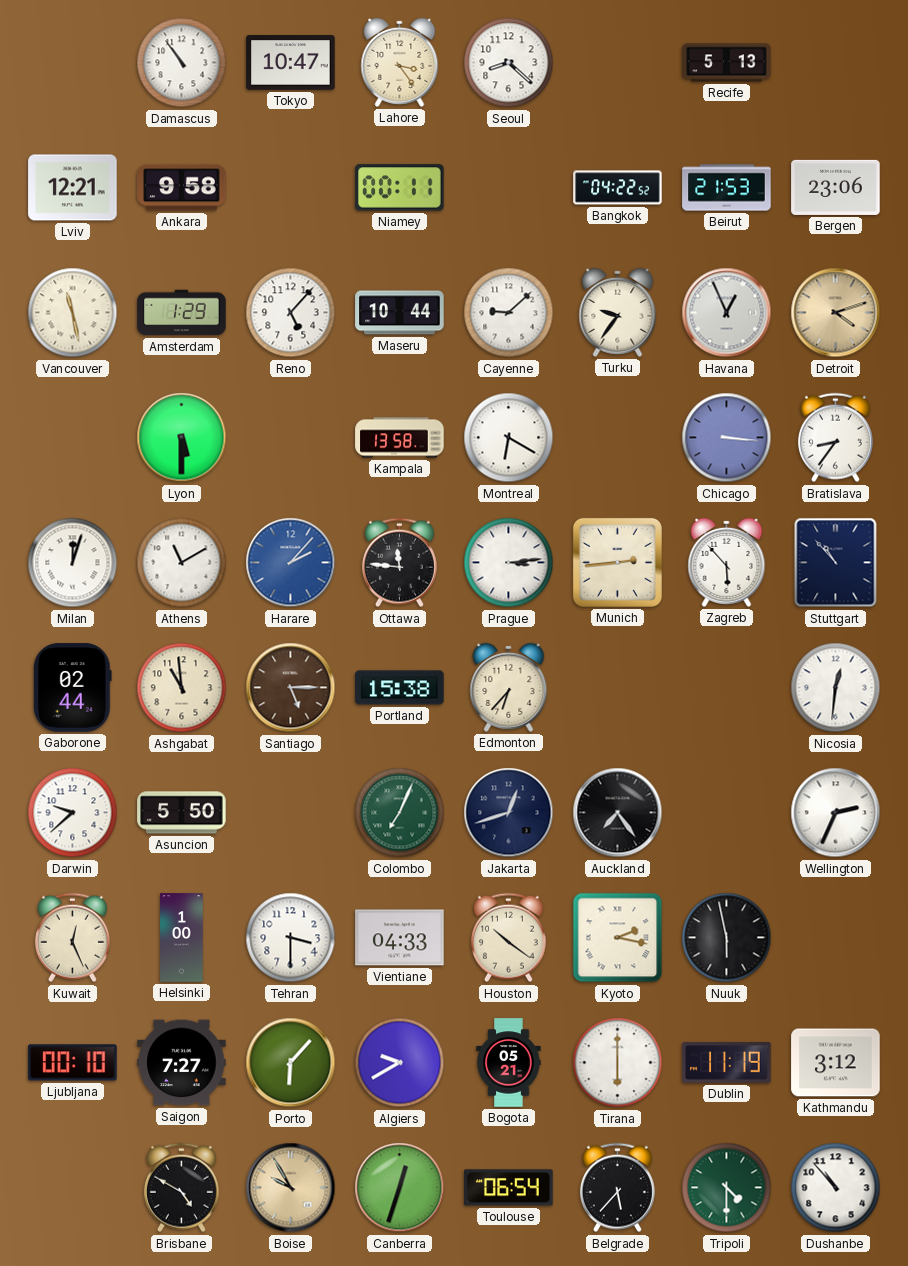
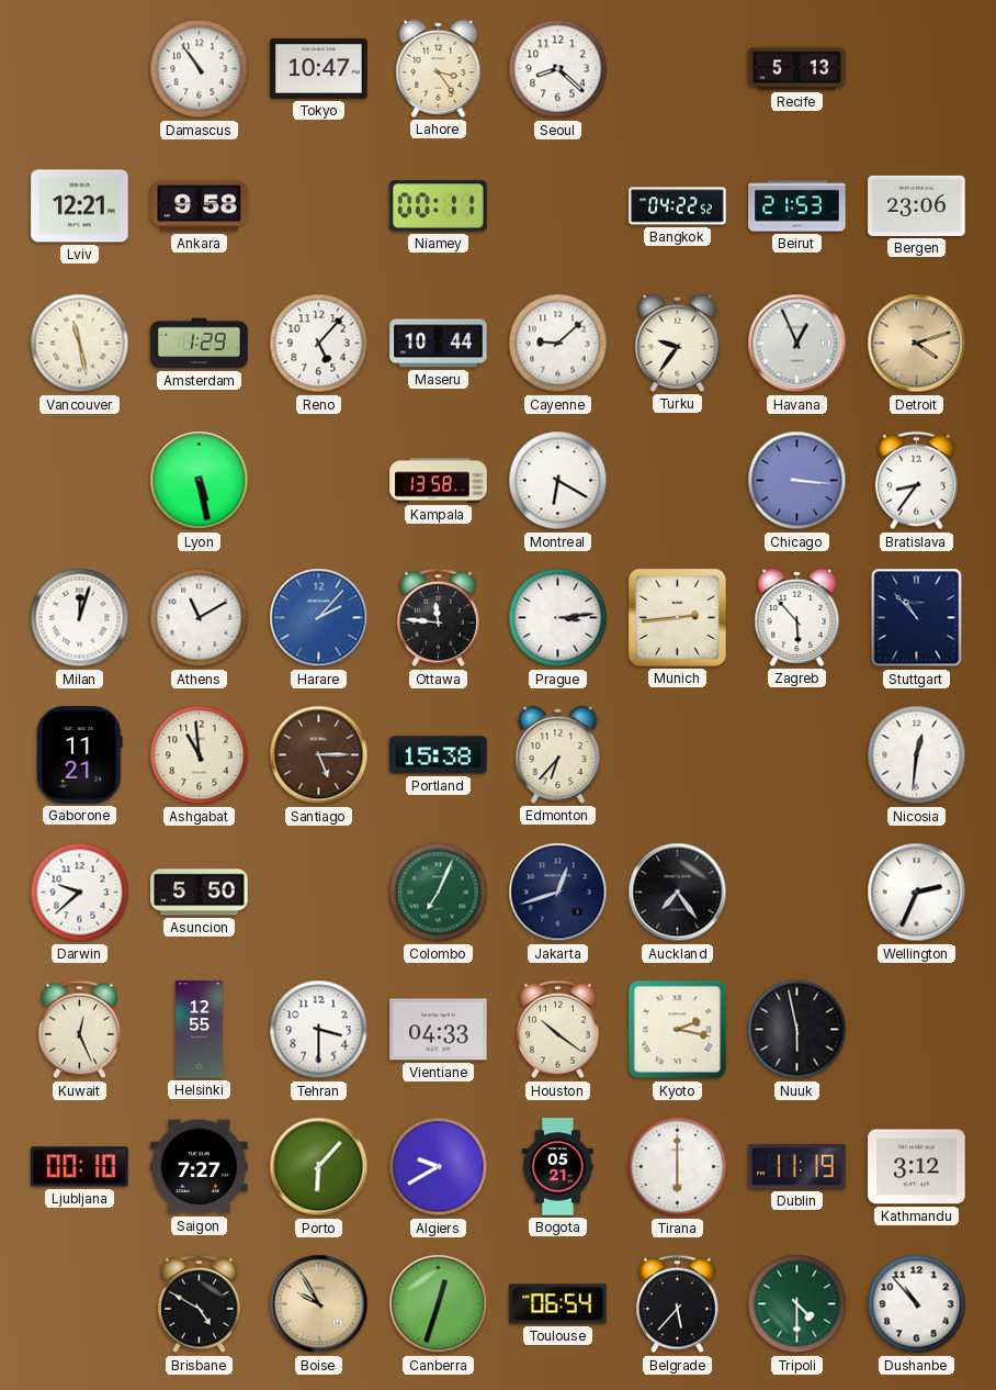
Lyon: 5:30 -> 5:28 (200, 481)
Gaborone: 02:44 -> 11:21 (80, 755)
Helsinki: 1:00 -> 12:55 (200, 1030)
